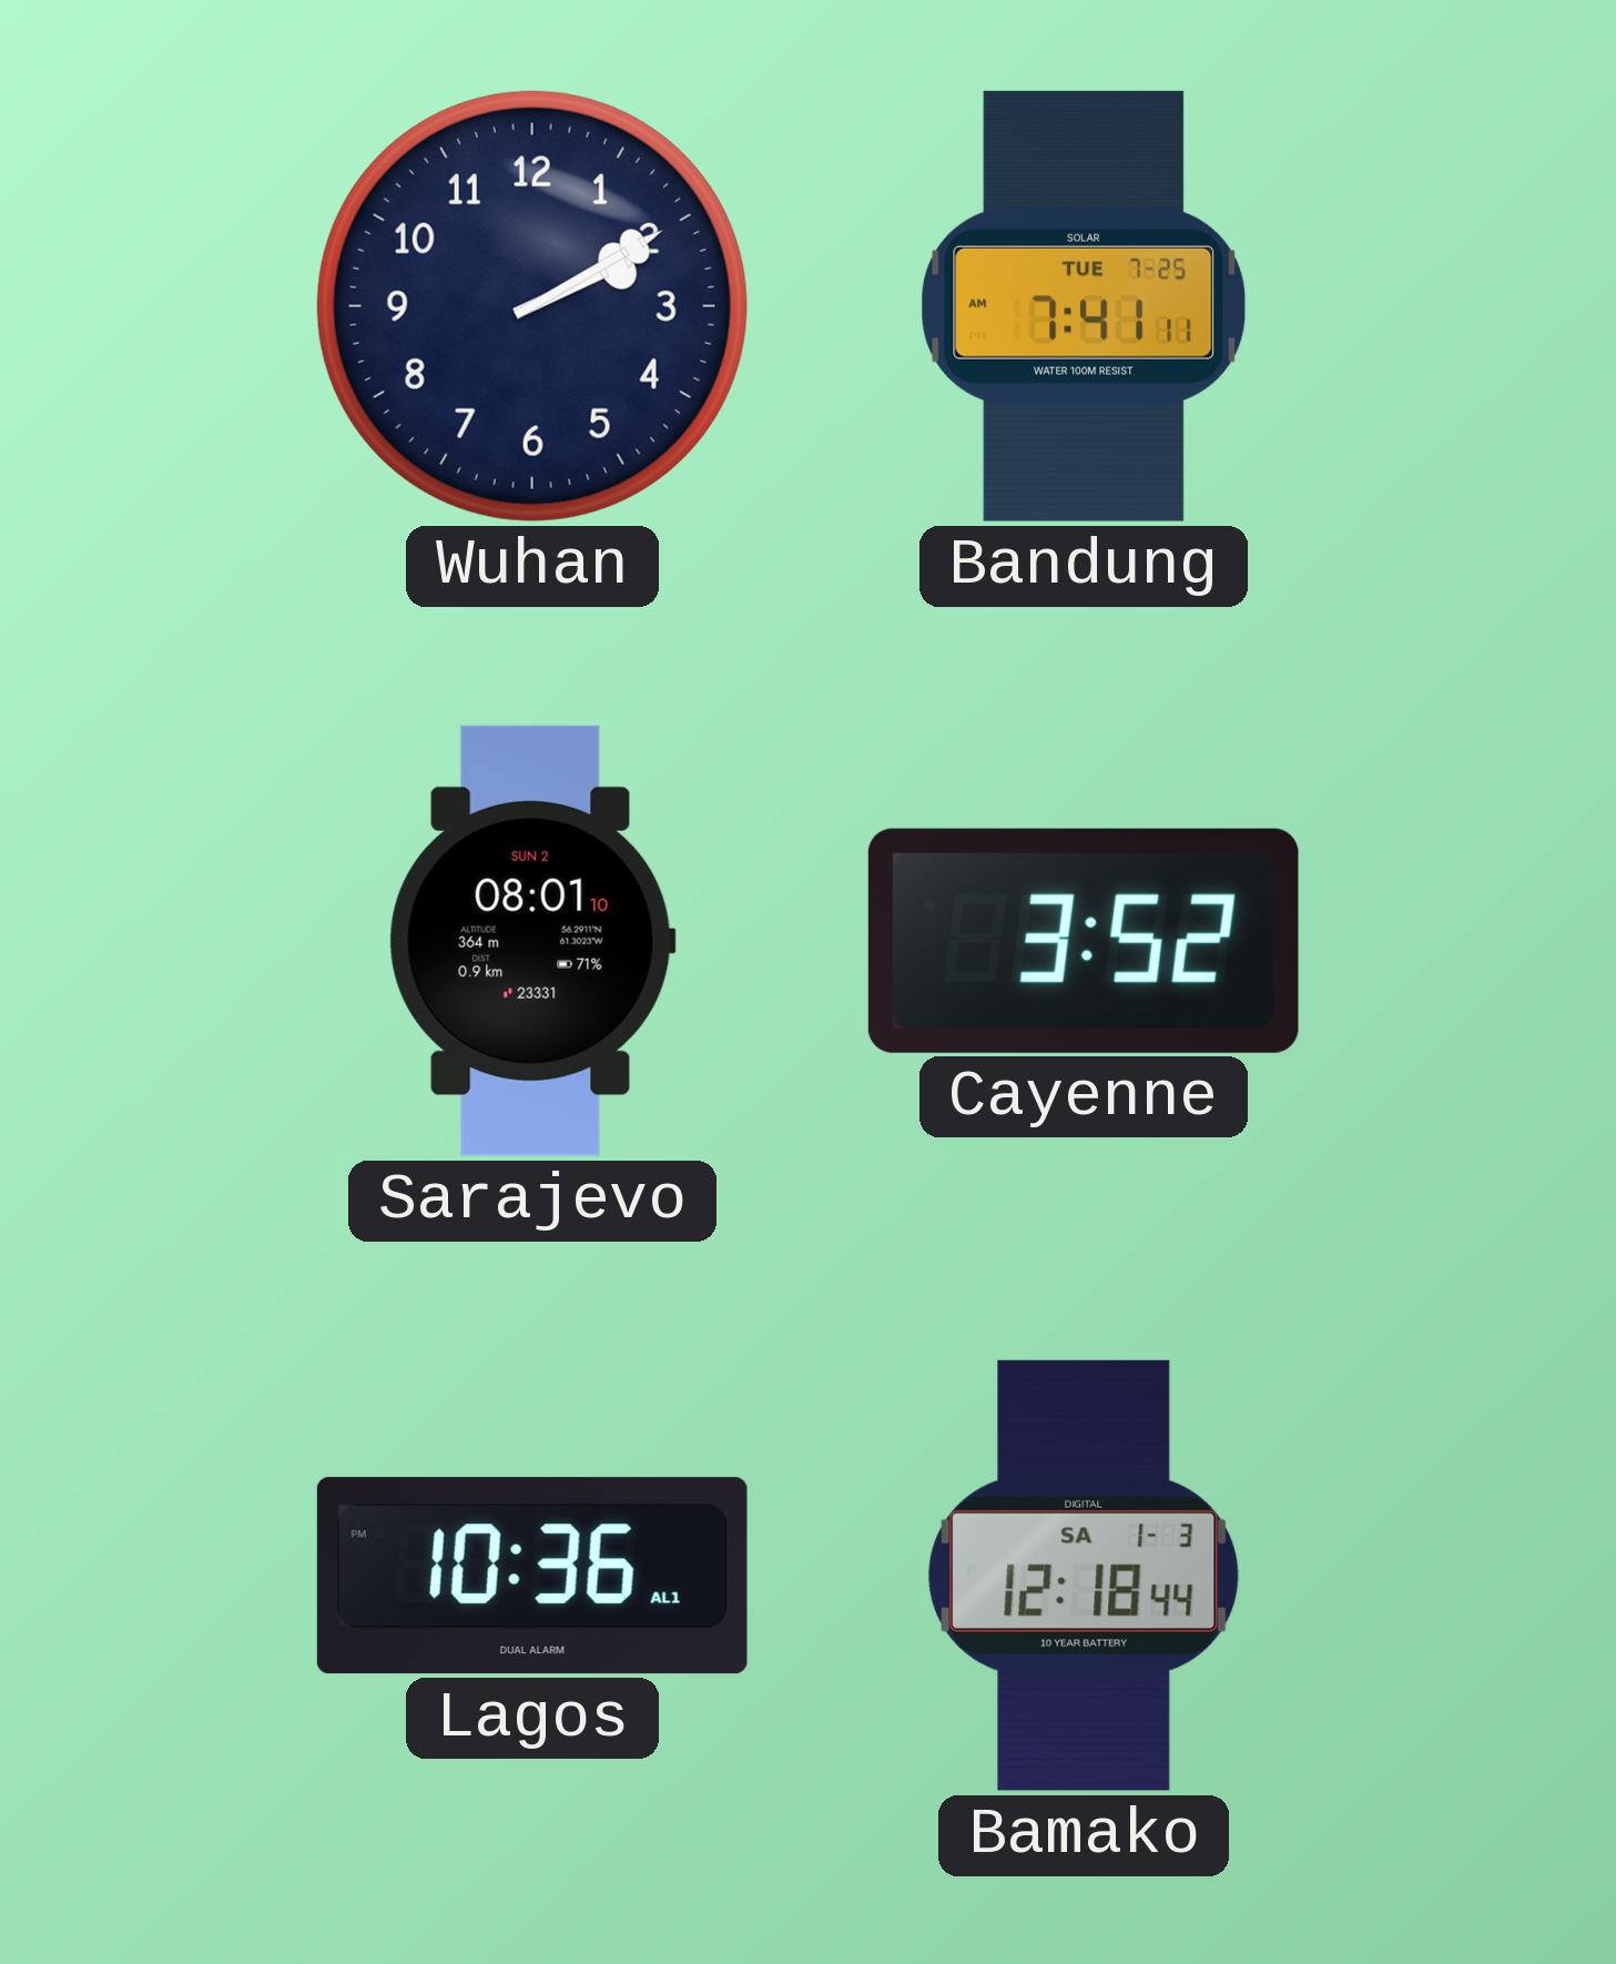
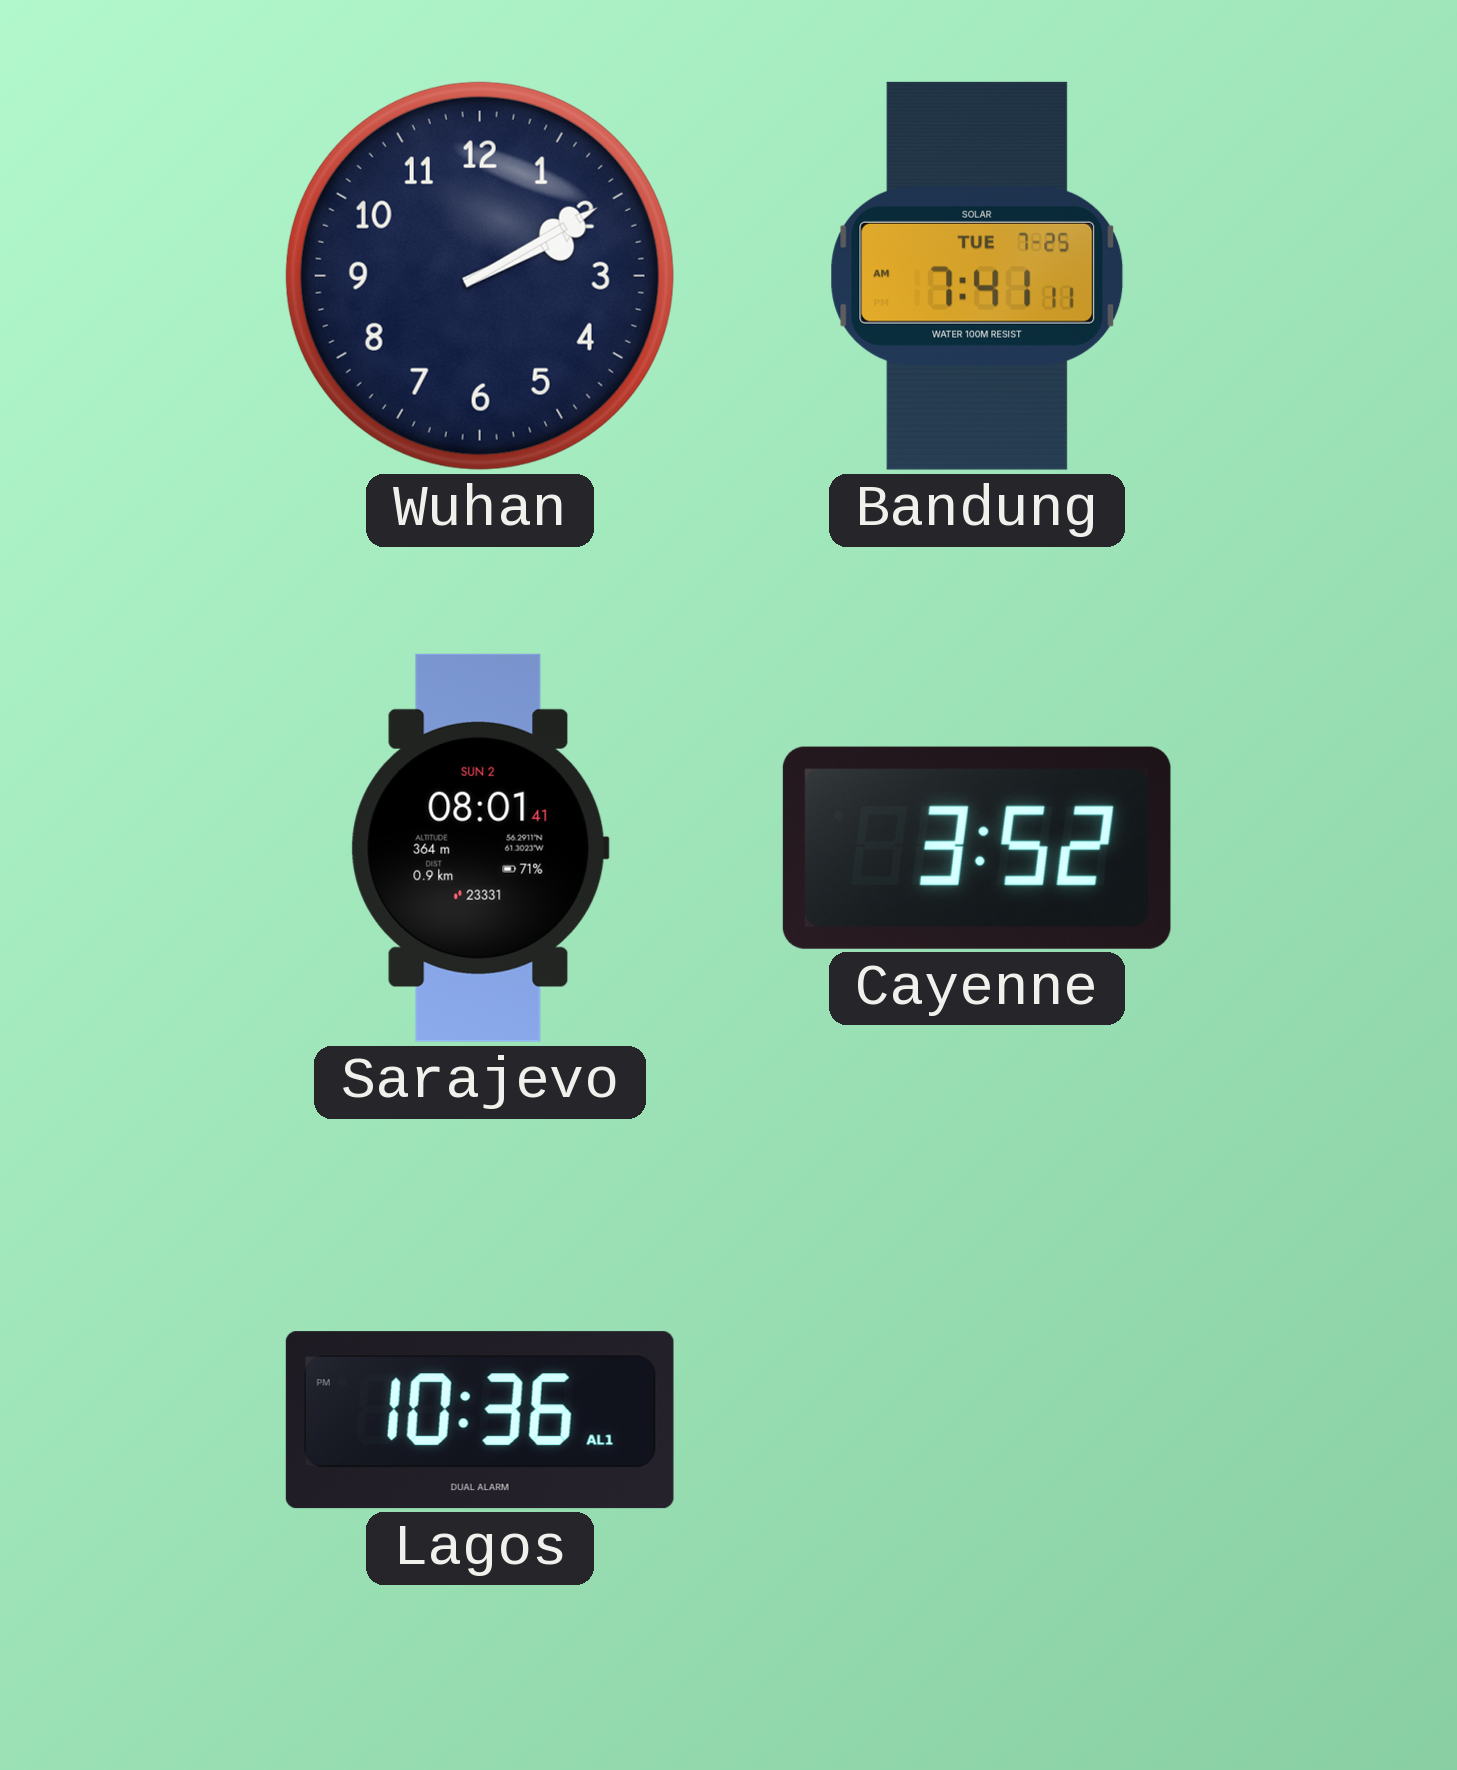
Sarajevo: 08:01:10 -> 08:01:41 (480, 848)
Bamako: 12:18 -> none (1085, 1576)
